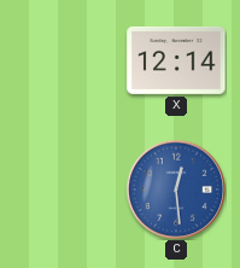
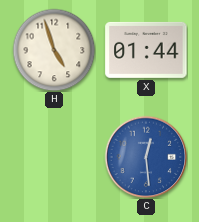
H: none -> 4:57 (54, 50)
X: 12:14 -> 01:44 (146, 50)
